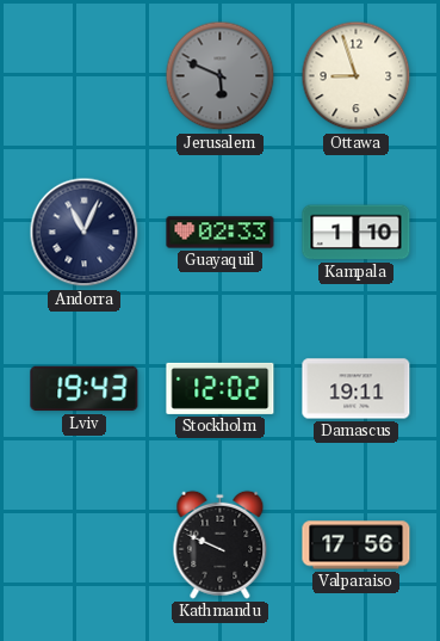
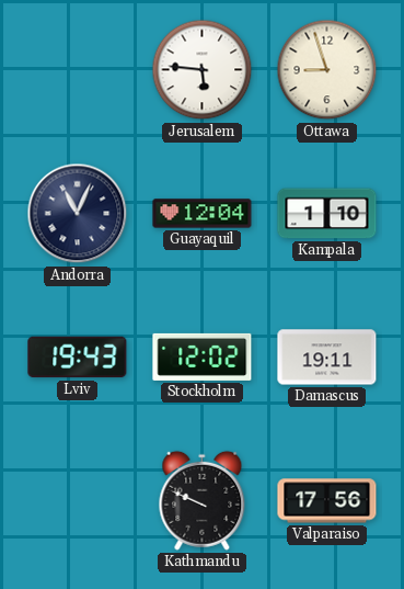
Jerusalem: 5:49 -> 5:46 (203, 70)
Jerusalem dial: grey -> white (203, 70)
Guayaquil: 02:33 -> 12:04 (203, 214)
